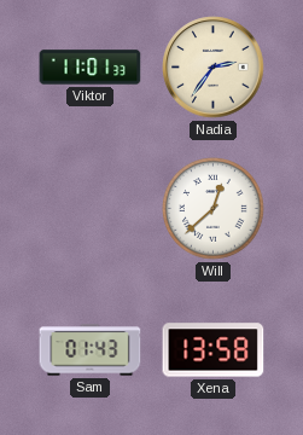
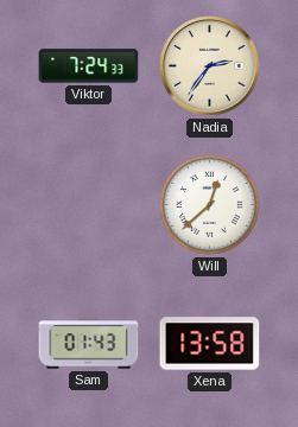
Viktor: 11:01 -> 7:24 (89, 66)
